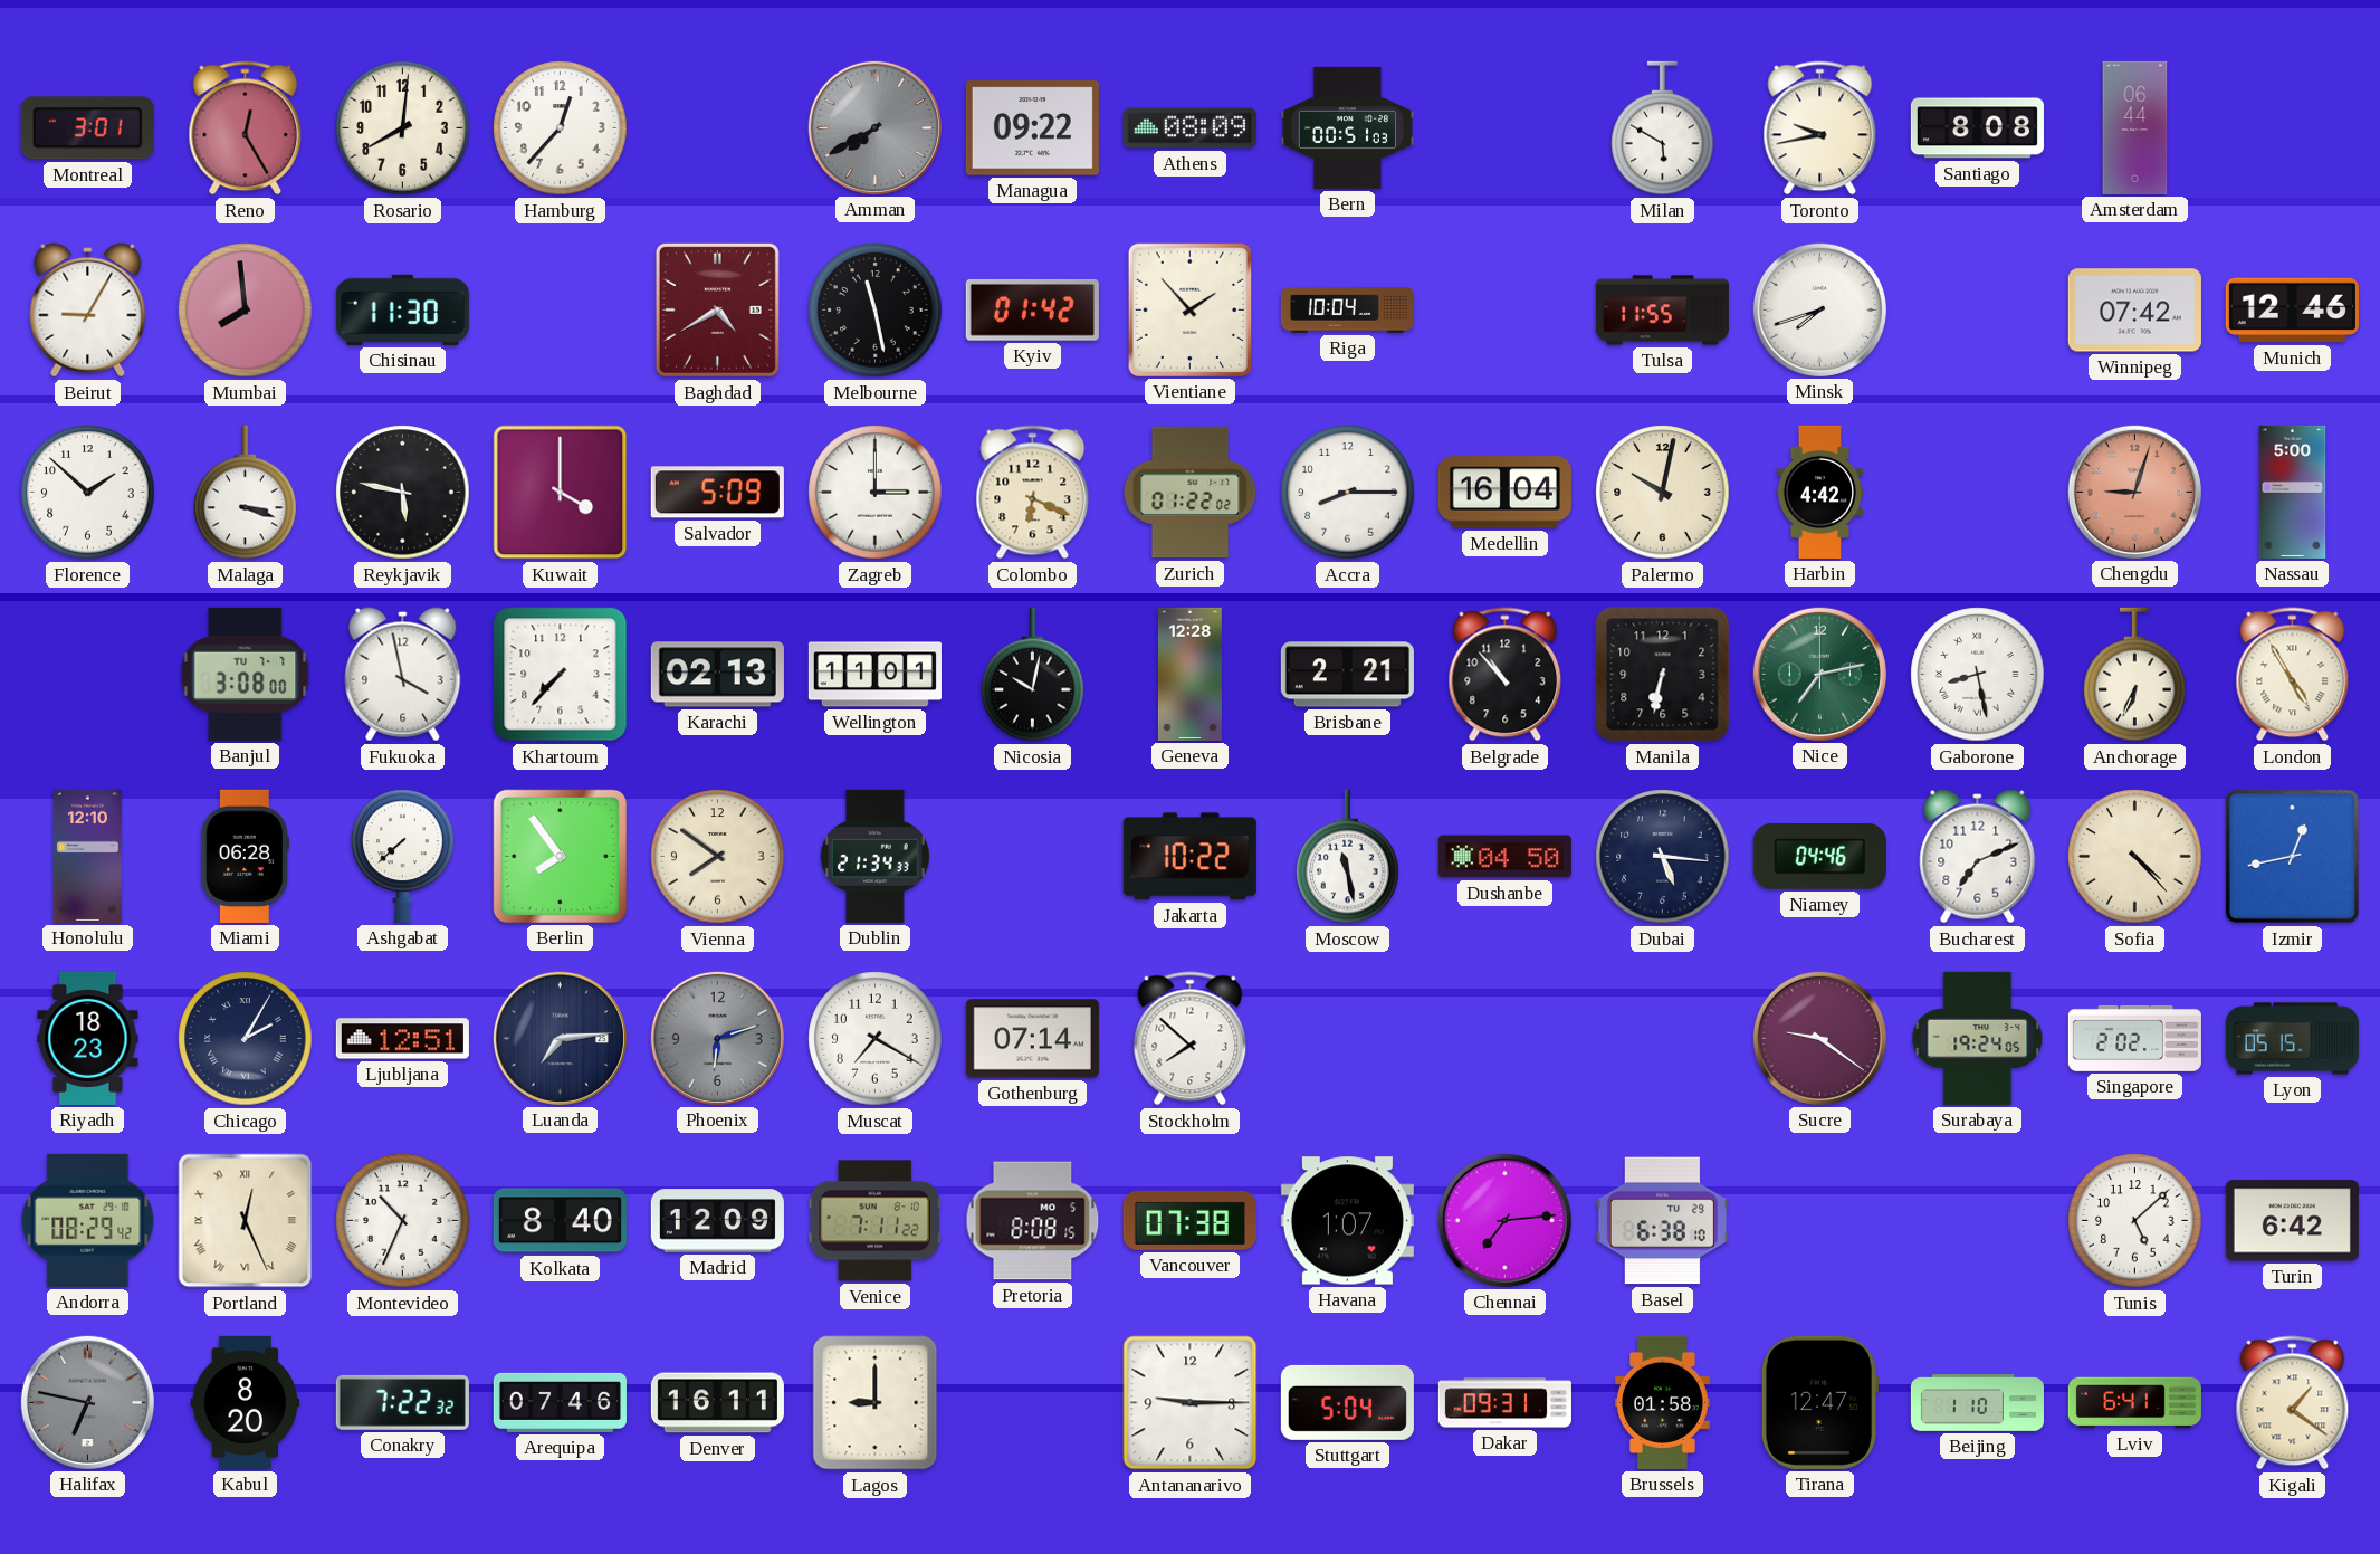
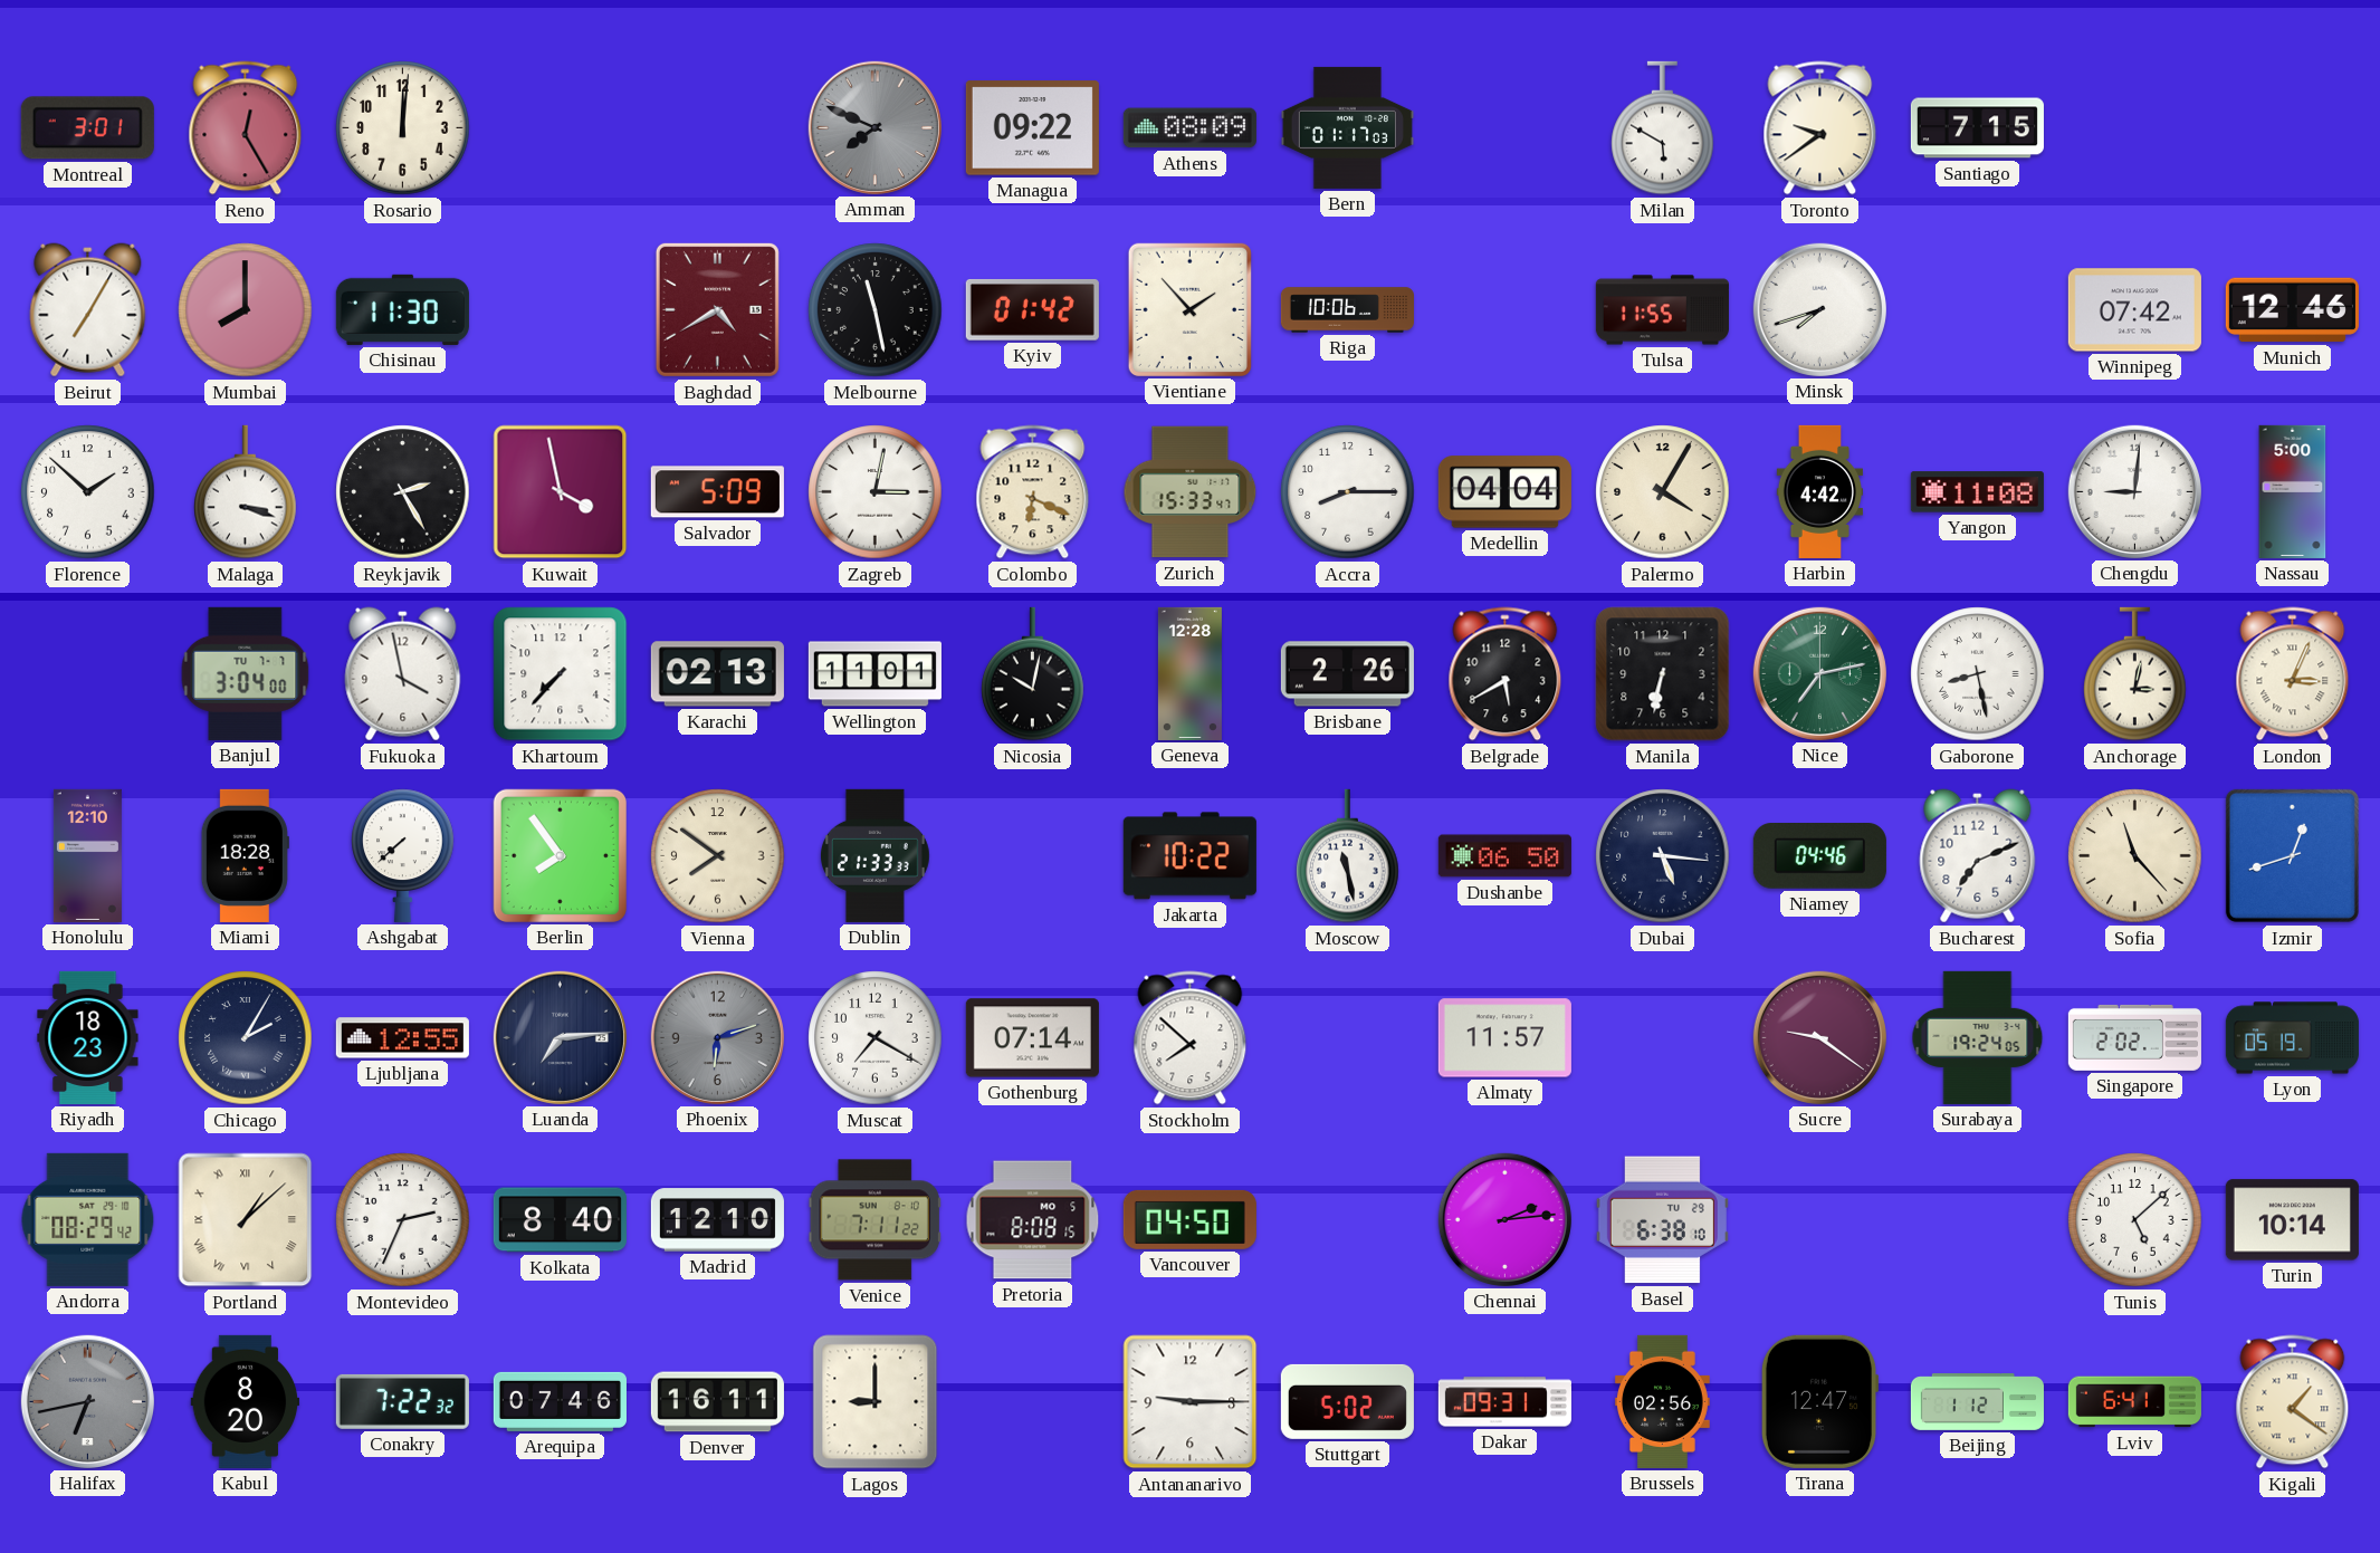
Rosario: 8:01 -> 12:01 (403, 128)
Hamburg: 12:37 -> none (561, 128)
Amman: 7:40 -> 7:49 (874, 127)
Bern: 00:51 -> 01:17 (1347, 127)
Toronto: 9:43 -> 9:39 (1820, 128)
Santiago: 8:08 -> 7:15 (1977, 128)
Amsterdam: 06:44 -> none (2135, 127)
Beirut: 9:05 -> 7:05 (88, 310)
Mumbai: 7:59 -> 8:00 (246, 310)
Riga: 10:04 -> 10:06 (1347, 310)
Reykjavik: 5:47 -> 2:25 (403, 492)
Kuwait: 4:00 -> 3:58 (561, 492)
Zagreb: 3:00 -> 3:02 (876, 492)
Zurich: 01:22 -> 15:33 (1191, 492)
Medellin: 16:04 -> 04:04 (1504, 492)
Palermo: 10:02 -> 4:05 (1663, 492)
Yangon: none -> 11:08 (1977, 492)
Chengdu: 9:03 -> 9:01 (2134, 491)
Chengdu dial: salmon -> white (2134, 491)
Banjul: 3:08 -> 3:04 (246, 673)
Brisbane: 2:21 -> 2:26 (1347, 674)
Belgrade: 10:53 -> 5:40 (1506, 674)
Anchorage: 6:34 -> 3:02 (2135, 674)
London: 4:55 -> 3:04 (2293, 674)
Miami: 06:28 -> 18:28 (245, 855)
Dublin: 21:34 -> 21:33 (874, 855)
Dushanbe: 04:50 -> 06:50 (1504, 856)
Sofia: 4:23 -> 11:23 (2135, 856)
Izmir: 12:43 -> 12:42 (2292, 855)
Ljubljana: 12:51 -> 12:55 (402, 1038)
Almaty: none -> 11:57 (1504, 1038)
Lyon: 05:15 -> 05:19 (2292, 1038)
Portland: 12:26 -> 1:08 (246, 1220)
Montevideo: 10:34 -> 2:34 (403, 1220)
Madrid: 12:09 -> 12:10 (717, 1220)
Vancouver: 07:38 -> 04:50 (1189, 1219)
Havana: 1:07 -> none (1347, 1221)
Chennai: 7:14 -> 2:14 (1504, 1219)
Turin: 6:42 -> 10:14 (2292, 1220)
Halifax: 6:47 -> 6:43 (87, 1401)
Stuttgart: 5:04 -> 5:02 (1347, 1401)
Brussels: 01:58 -> 02:56 (1662, 1401)
Beijing: 1:10 -> 1:12 (1977, 1402)
